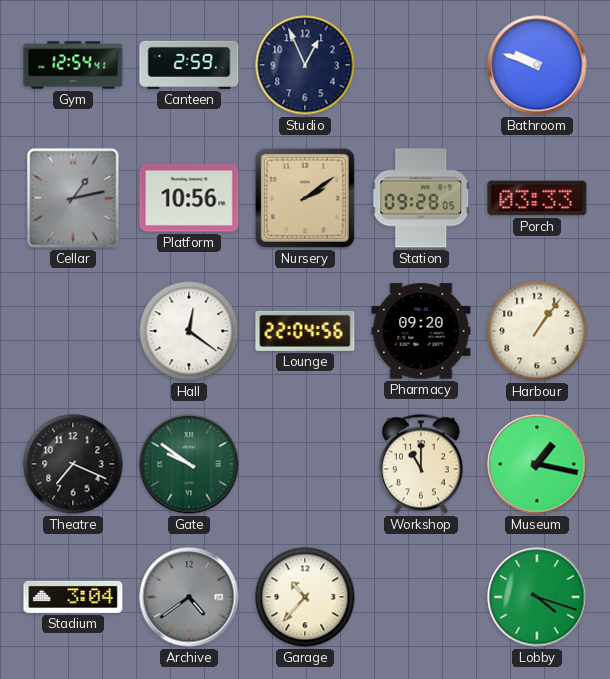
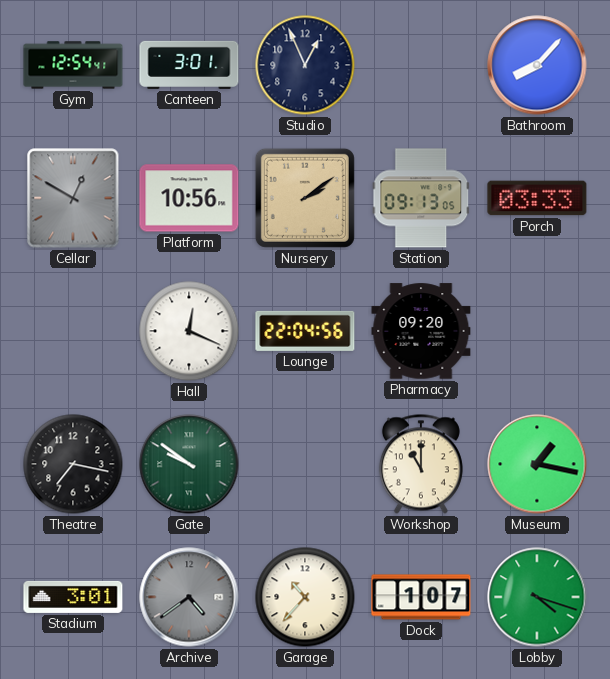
Canteen: 2:59 -> 3:01 (189, 65)
Bathroom: 9:48 -> 8:07 (537, 65)
Cellar: 1:13 -> 12:50 (73, 198)
Station: 09:28 -> 09:13 (421, 198)
Hall: 12:21 -> 12:19 (189, 331)
Harbour: 1:06 -> none (537, 331)
Theatre: 7:19 -> 7:17 (73, 464)
Stadium: 3:04 -> 3:01 (73, 597)
Dock: none -> 1:07 (421, 597)
